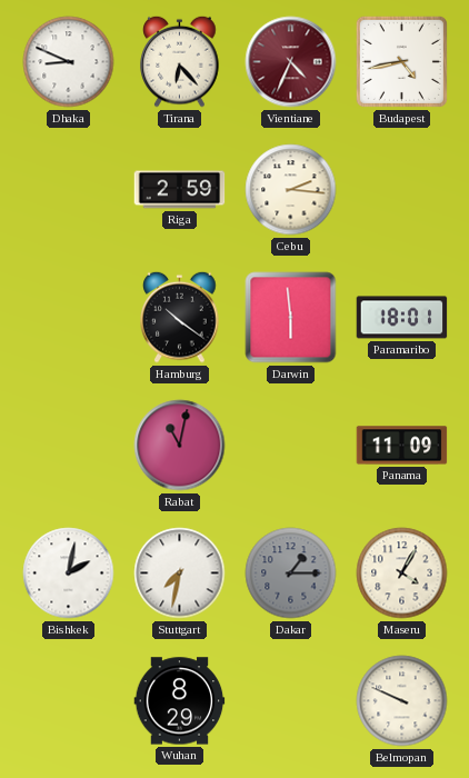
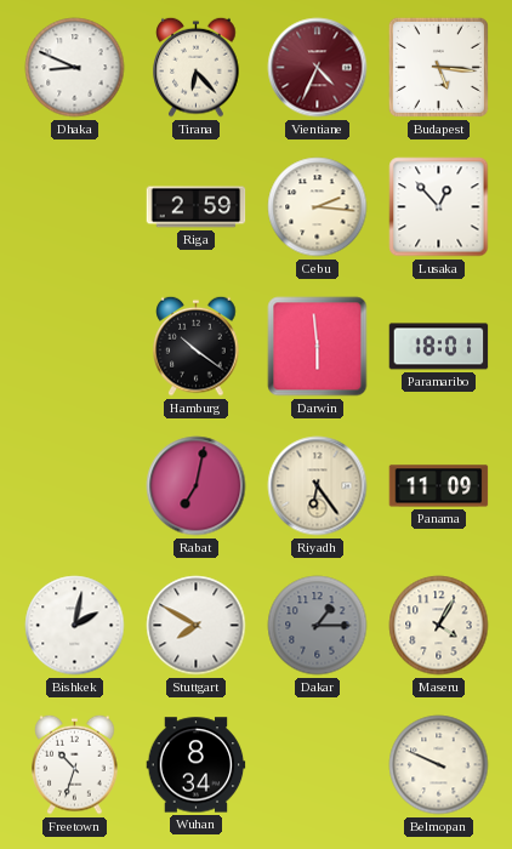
Budapest: 4:43 -> 5:16 (438, 67)
Lusaka: none -> 12:53 (439, 207)
Rabat: 11:02 -> 7:02 (197, 486)
Riyadh: none -> 6:24 (318, 486)
Stuttgart: 7:32 -> 7:50 (197, 626)
Freetown: none -> 10:33 (75, 764)
Wuhan: 8:29 -> 8:34 (197, 765)
